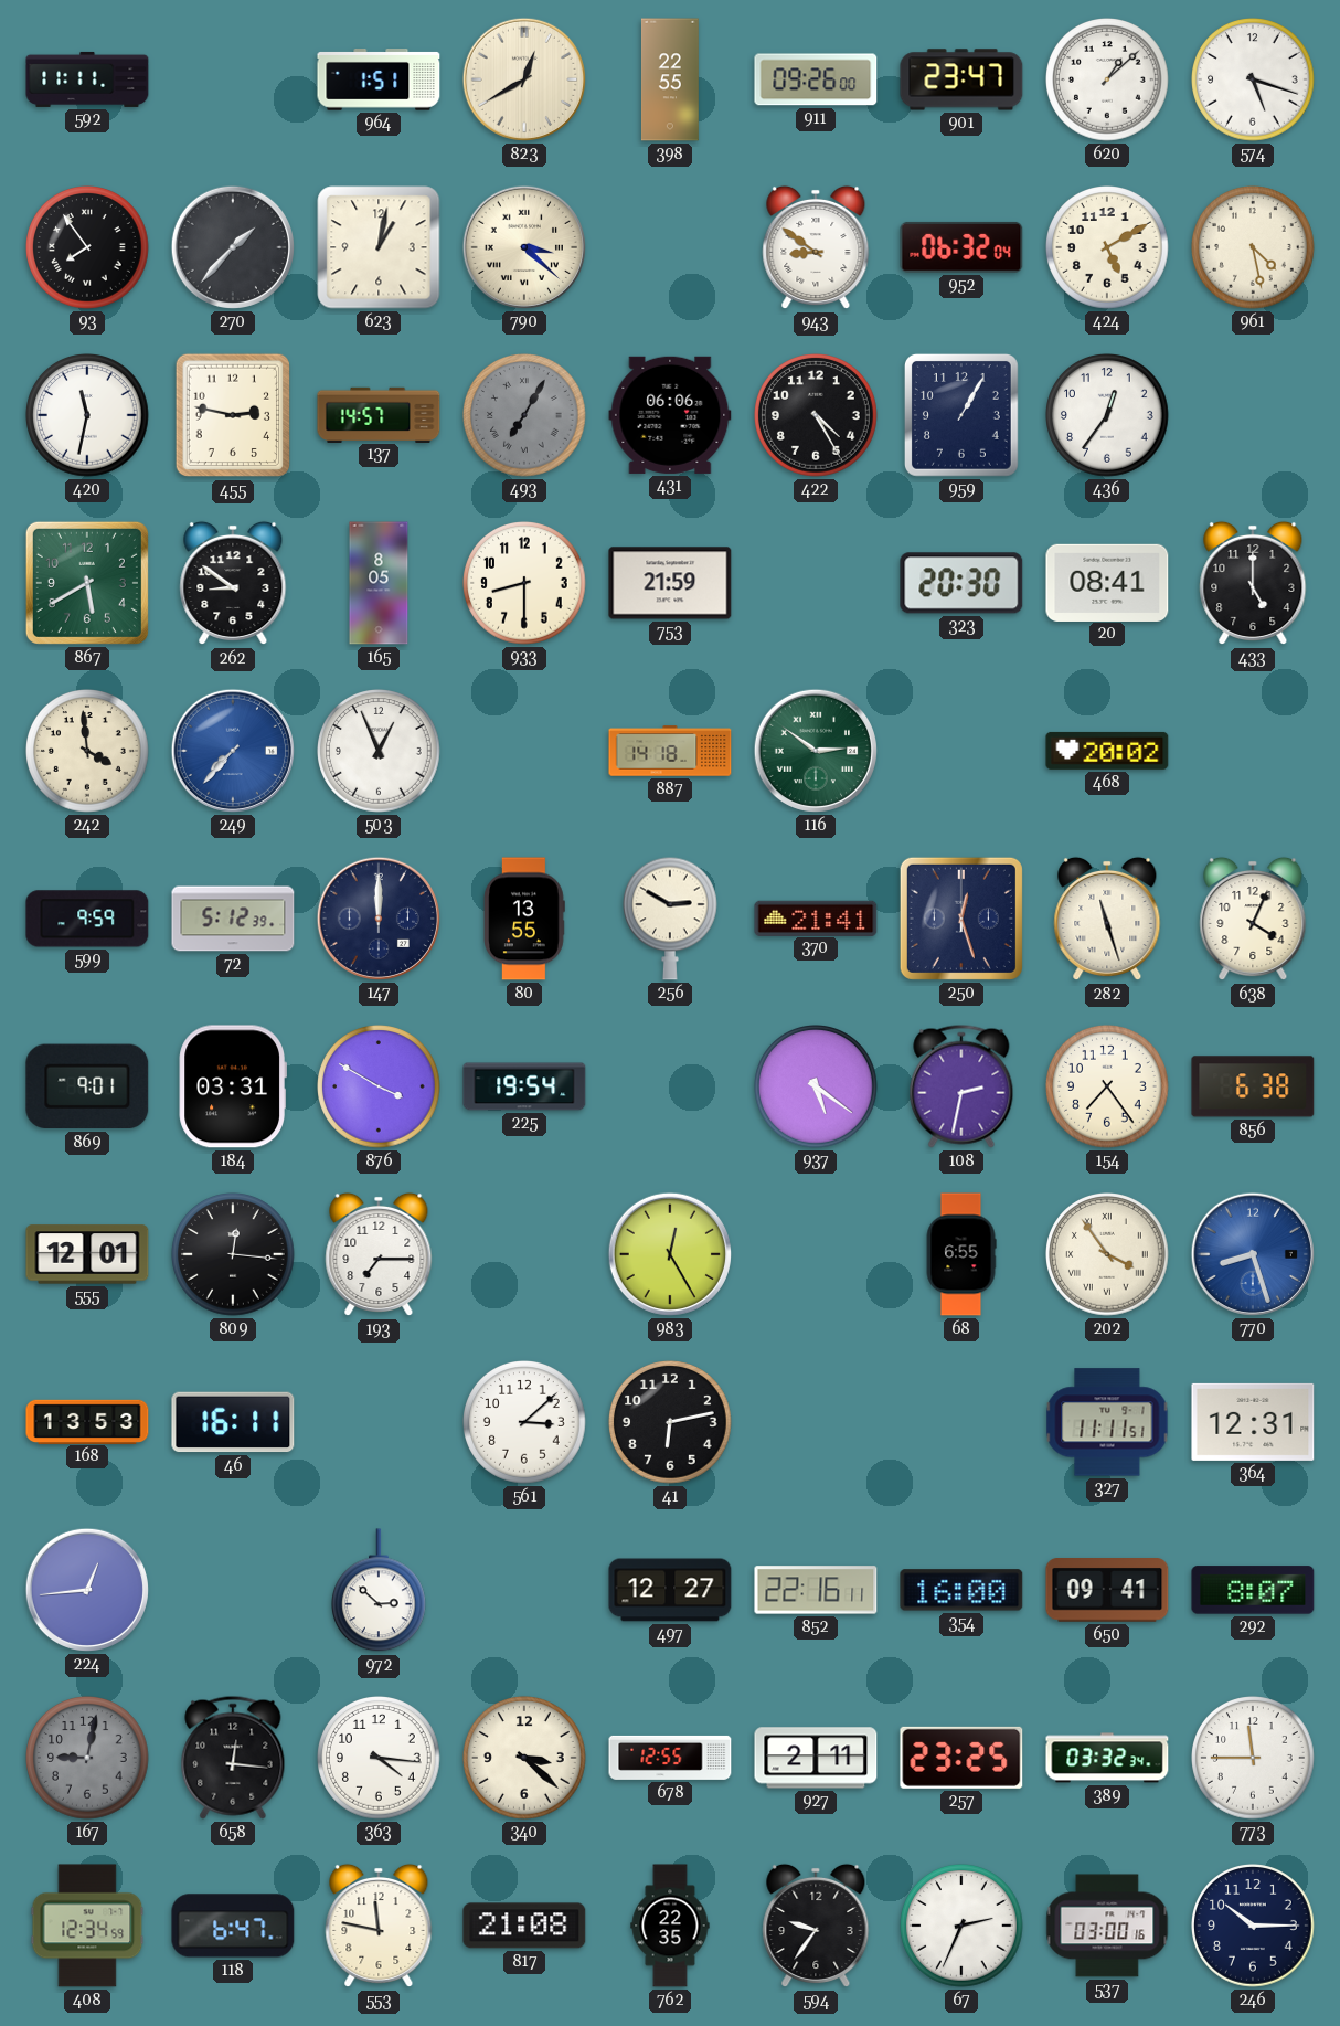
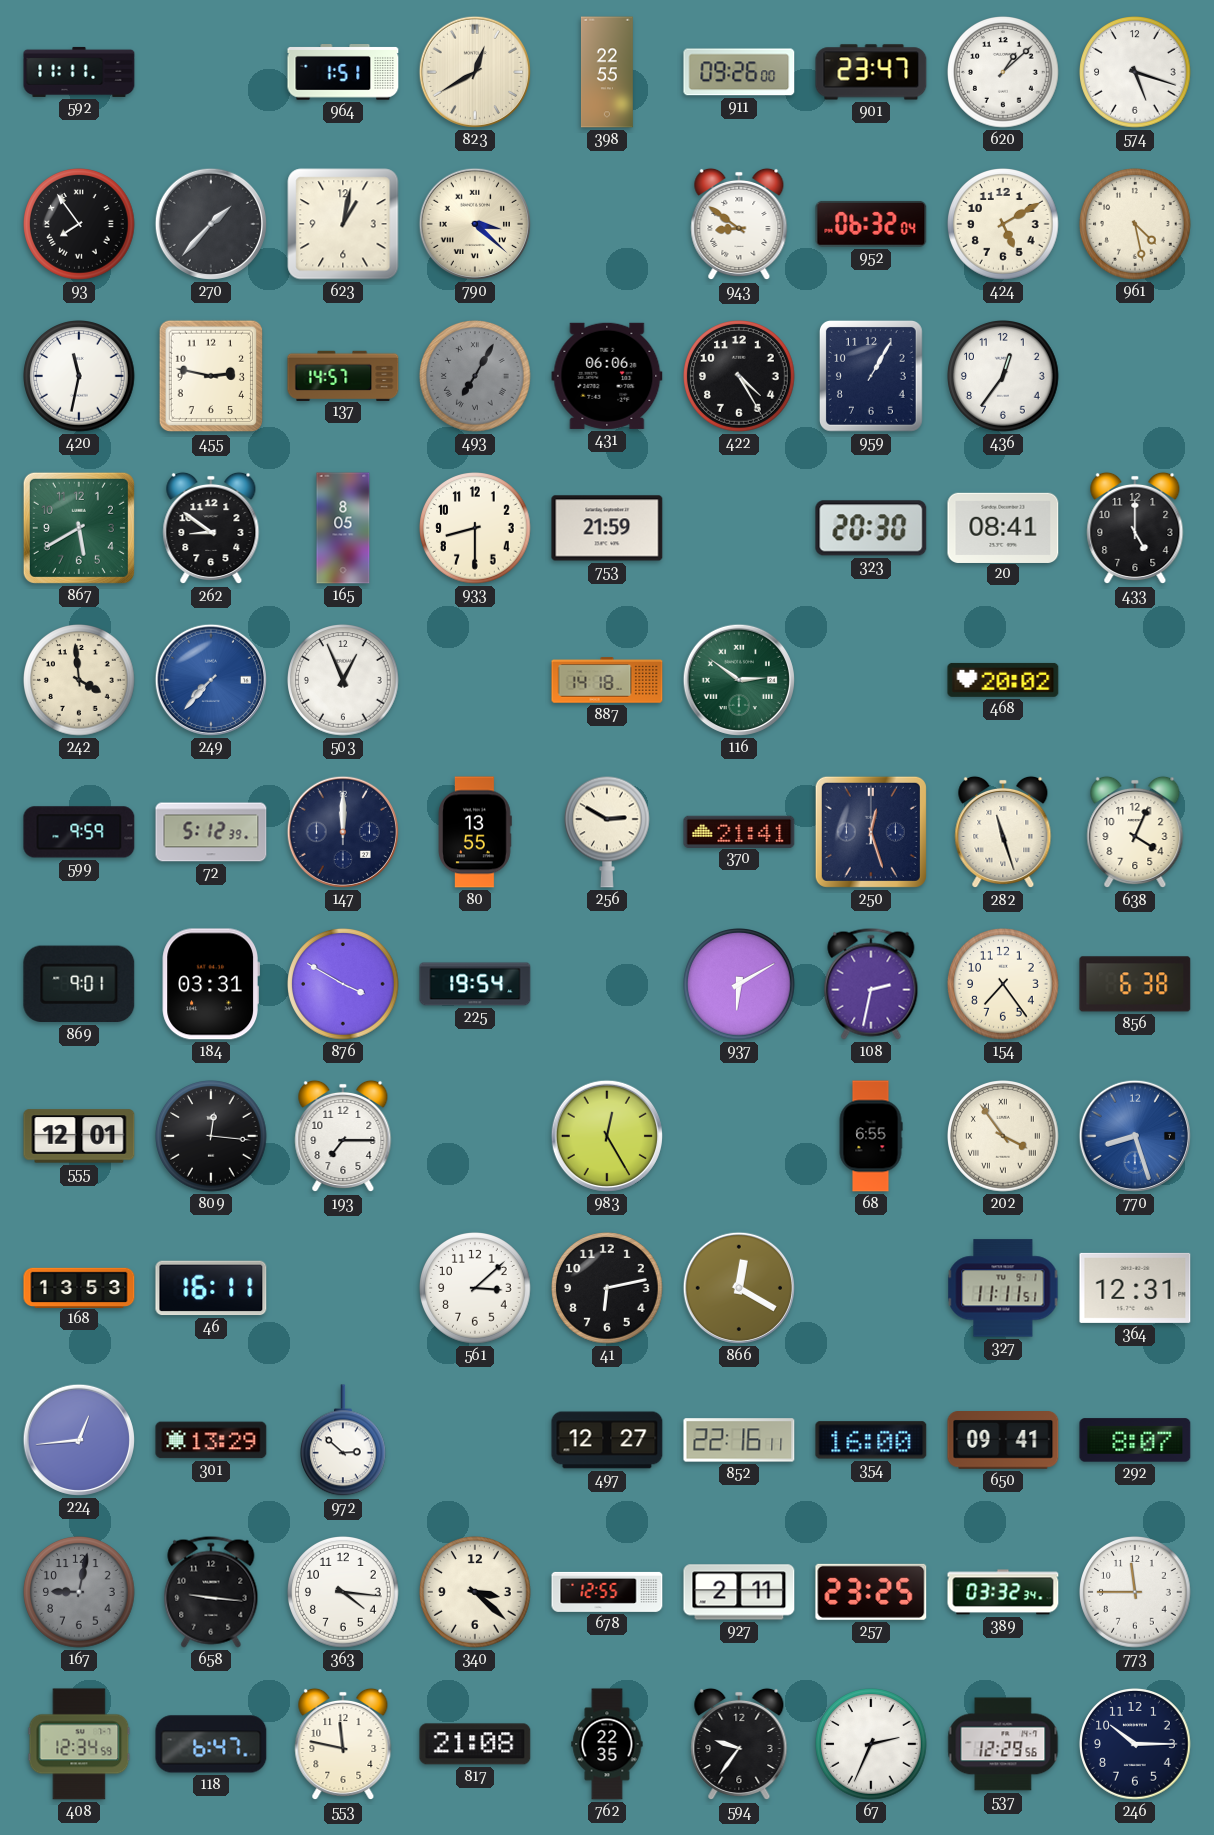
937: 5:21 -> 6:10 (739, 984)
866: none -> 12:20 (739, 1288)
301: none -> 13:29 (211, 1440)
658: 12:16 -> 9:16 (211, 1592)
537: 03:00 -> 12:29 (1003, 1744)
